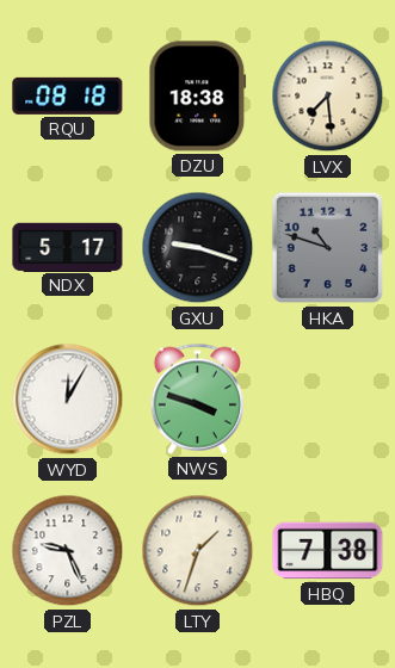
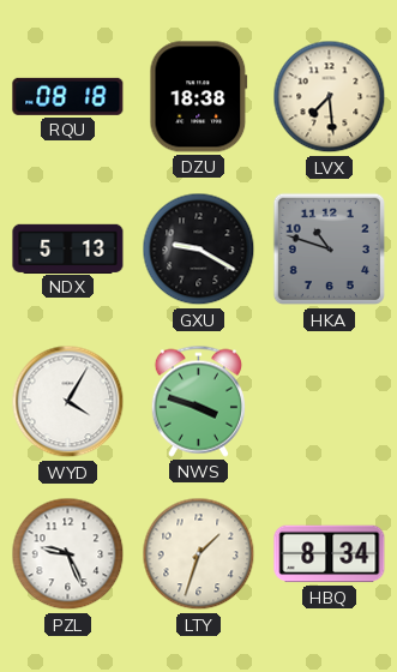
NDX: 5:17 -> 5:13 (68, 248)
GXU: 9:18 -> 9:20 (199, 250)
WYD: 12:05 -> 4:05 (68, 402)
HBQ: 7:38 -> 8:34 (330, 554)
